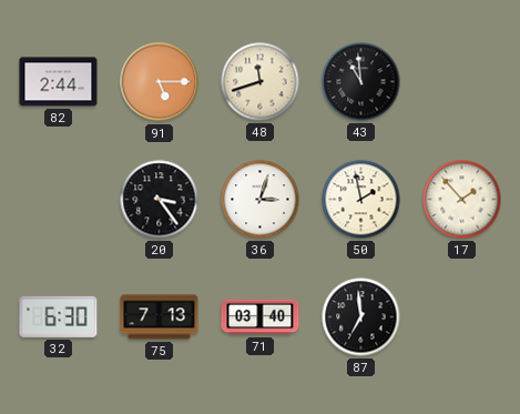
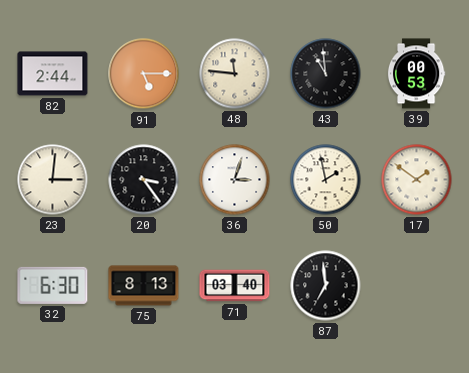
48: 11:42 -> 11:46 (235, 74)
39: none -> 00:53 (416, 74)
23: none -> 3:01 (53, 180)
17: 1:53 -> 1:51 (417, 180)
75: 7:13 -> 8:13 (144, 286)
